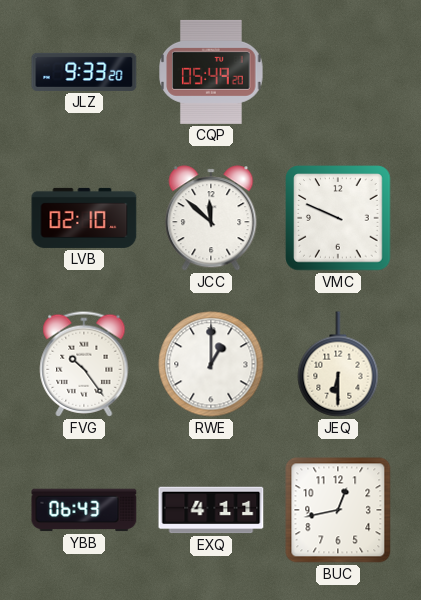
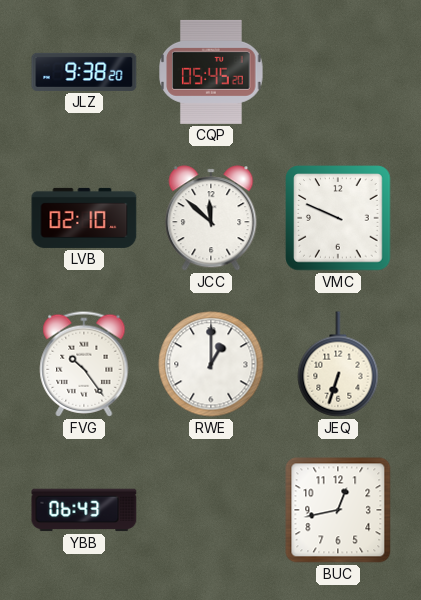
JLZ: 9:33 -> 9:38 (84, 72)
CQP: 05:49 -> 05:45 (211, 72)
JEQ: 6:30 -> 6:33 (338, 364)
EXQ: 4:11 -> none (211, 510)
